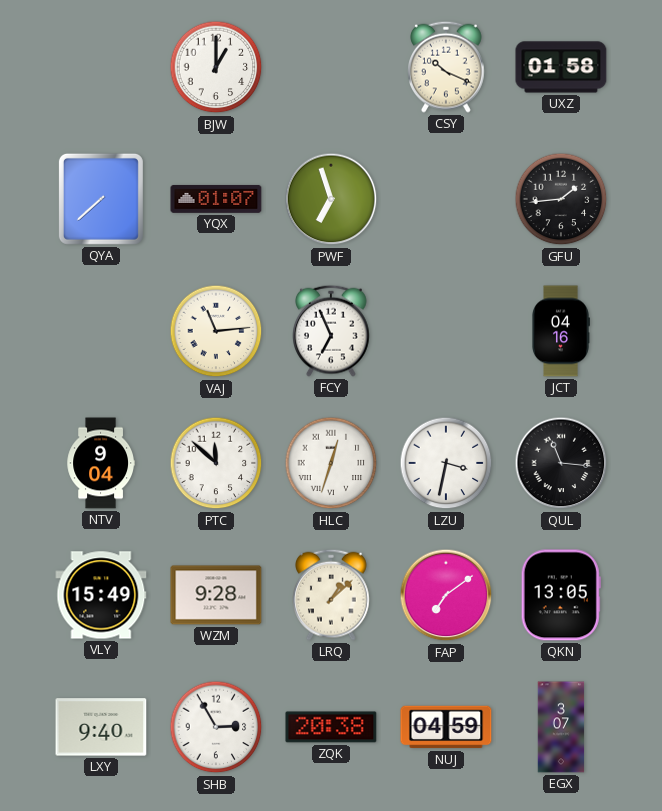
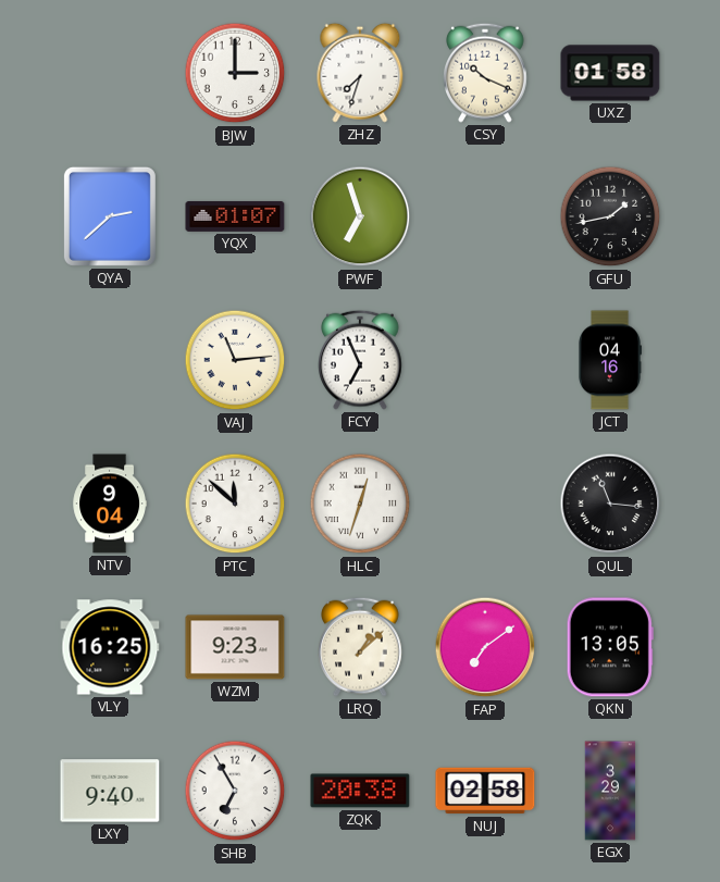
BJW: 1:00 -> 3:00 (235, 73)
ZHZ: none -> 7:33 (360, 73)
QYA: 7:38 -> 2:38 (110, 216)
GFU: 1:44 -> 1:43 (610, 216)
LZU: 3:32 -> none (446, 463)
VLY: 15:49 -> 16:25 (110, 647)
WZM: 9:28 -> 9:23 (235, 647)
SHB: 2:55 -> 6:55 (235, 791)
NUJ: 04:59 -> 02:58 (485, 791)
EGX: 3:07 -> 3:29 (610, 791)
